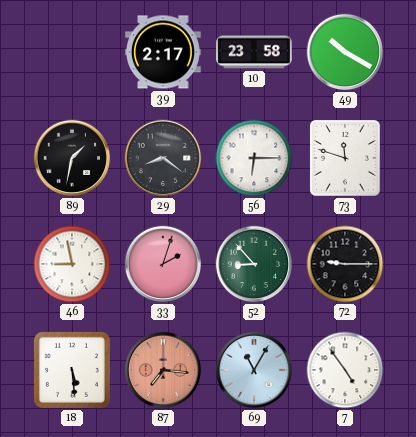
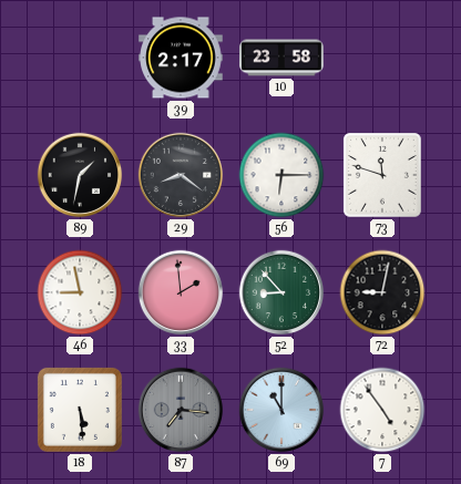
49: 10:20 -> none (345, 52)
33: 2:03 -> 1:59 (181, 292)
72: 9:15 -> 9:02 (382, 292)
87 dial: salmon -> grey (181, 410)
69: 11:05 -> 11:00 (281, 410)
